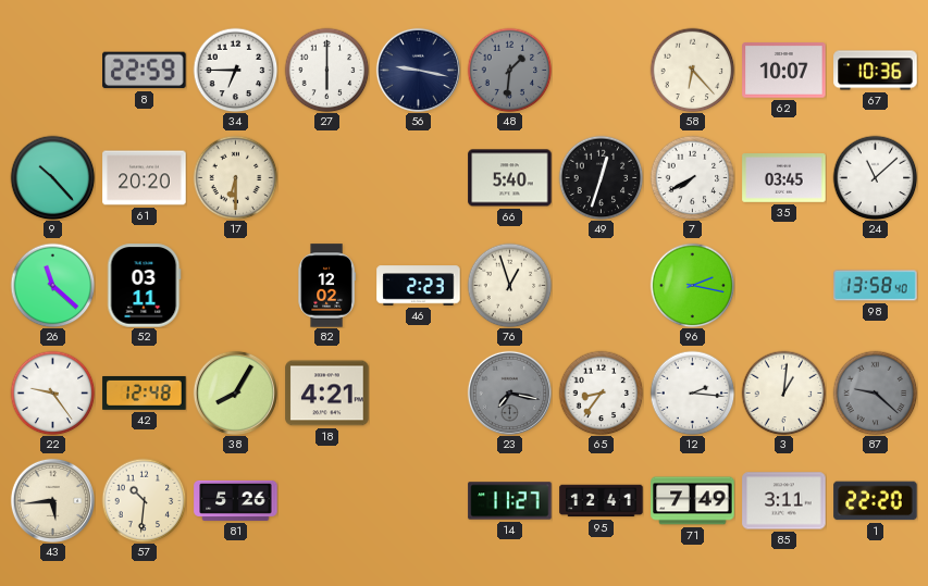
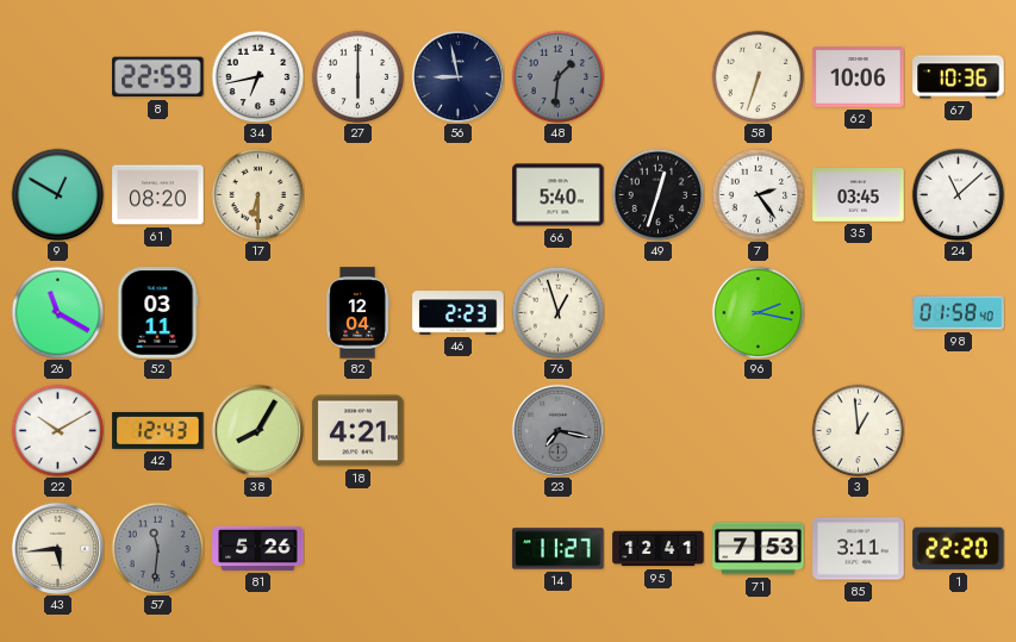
34: 6:45 -> 6:43 (257, 76)
56: 9:17 -> 8:58 (457, 76)
58: 6:23 -> 6:33 (758, 76)
62: 10:07 -> 10:06 (859, 77)
9: 10:23 -> 12:50 (57, 194)
61: 20:20 -> 08:20 (158, 195)
7: 7:40 -> 2:24 (758, 194)
26: 11:22 -> 11:20 (57, 312)
82: 12:02 -> 12:04 (357, 313)
98: 13:58 -> 01:58 (959, 313)
22: 9:24 -> 10:10 (57, 430)
42: 12:48 -> 12:43 (158, 430)
65: 8:36 -> none (601, 392)
12: 2:16 -> none (692, 392)
3: 1:01 -> 12:59 (858, 430)
87: 9:22 -> none (875, 392)
57: 10:31 -> 11:31 (157, 548)
57 dial: cream -> grey (157, 548)
71: 7:49 -> 7:53 (759, 549)
